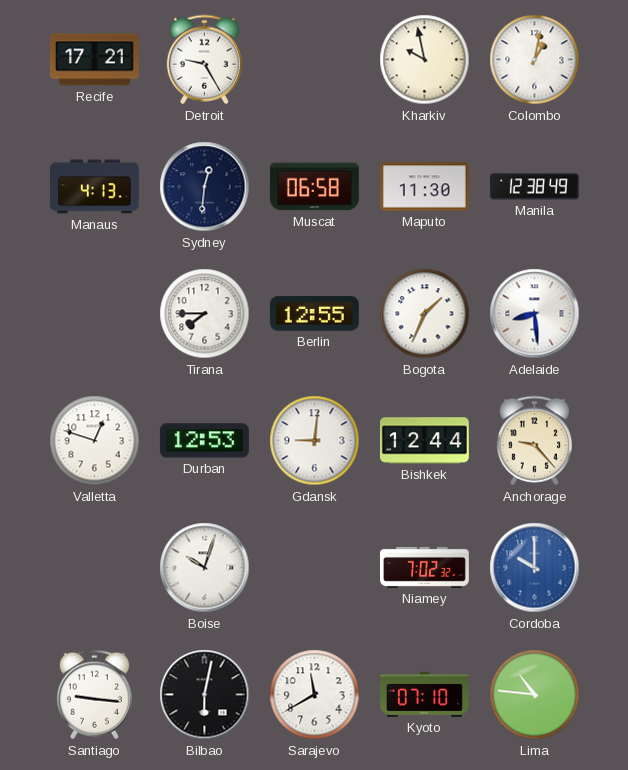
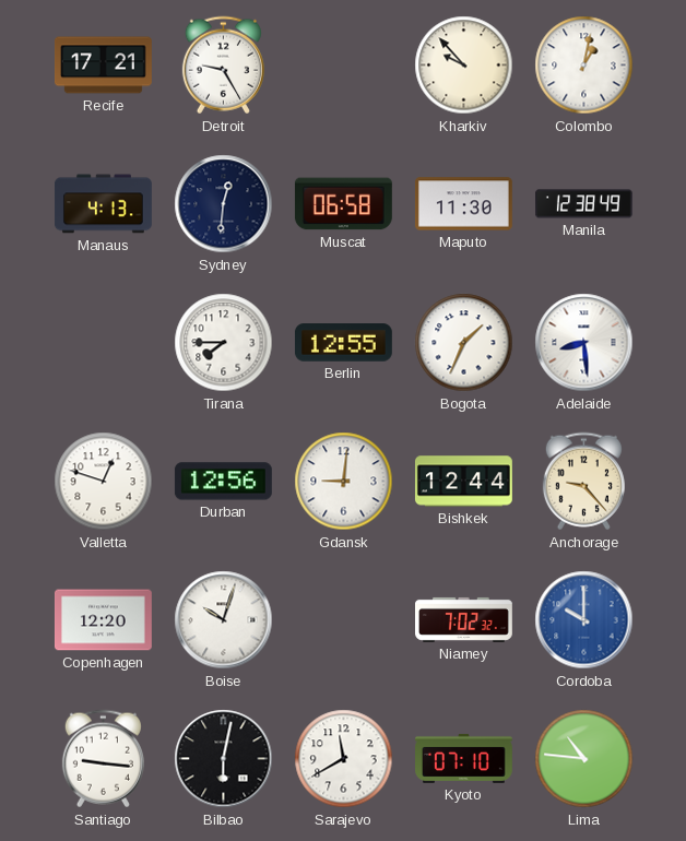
Kharkiv: 9:58 -> 9:53 (464, 66)
Durban: 12:53 -> 12:56 (223, 482)
Copenhagen: none -> 12:20 (103, 620)
